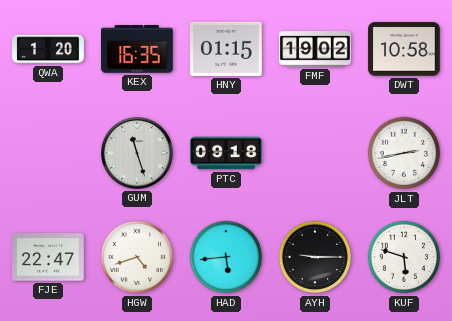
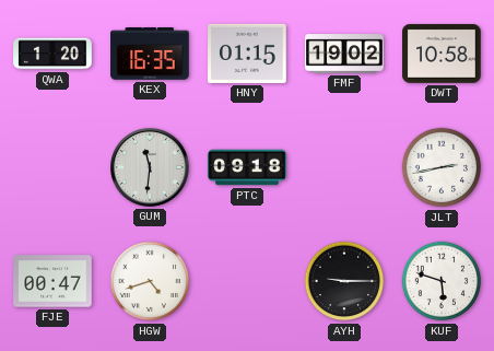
GUM: 11:27 -> 11:31 (151, 168)
FJE: 22:47 -> 00:47 (52, 281)
HAD: 5:44 -> none (226, 257)
